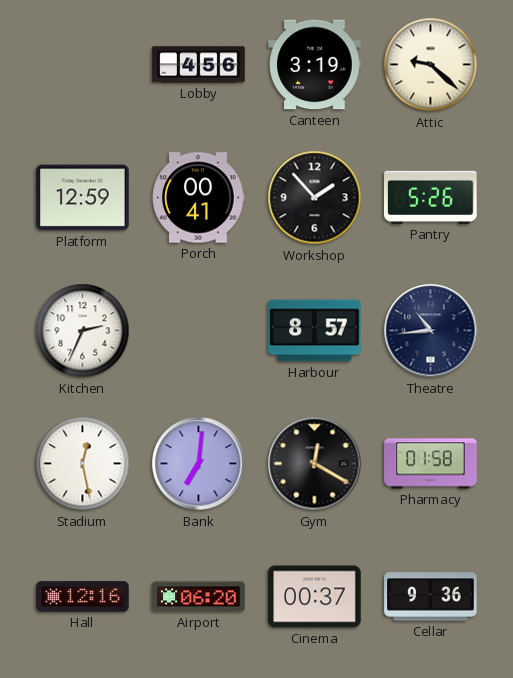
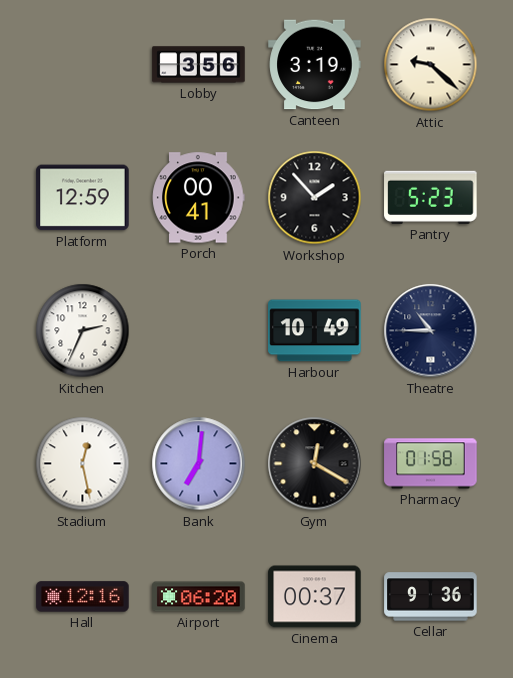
Lobby: 4:56 -> 3:56 (199, 65)
Pantry: 5:26 -> 5:23 (431, 197)
Harbour: 8:57 -> 10:49 (315, 331)
Theatre: 10:44 -> 10:45 (431, 331)
